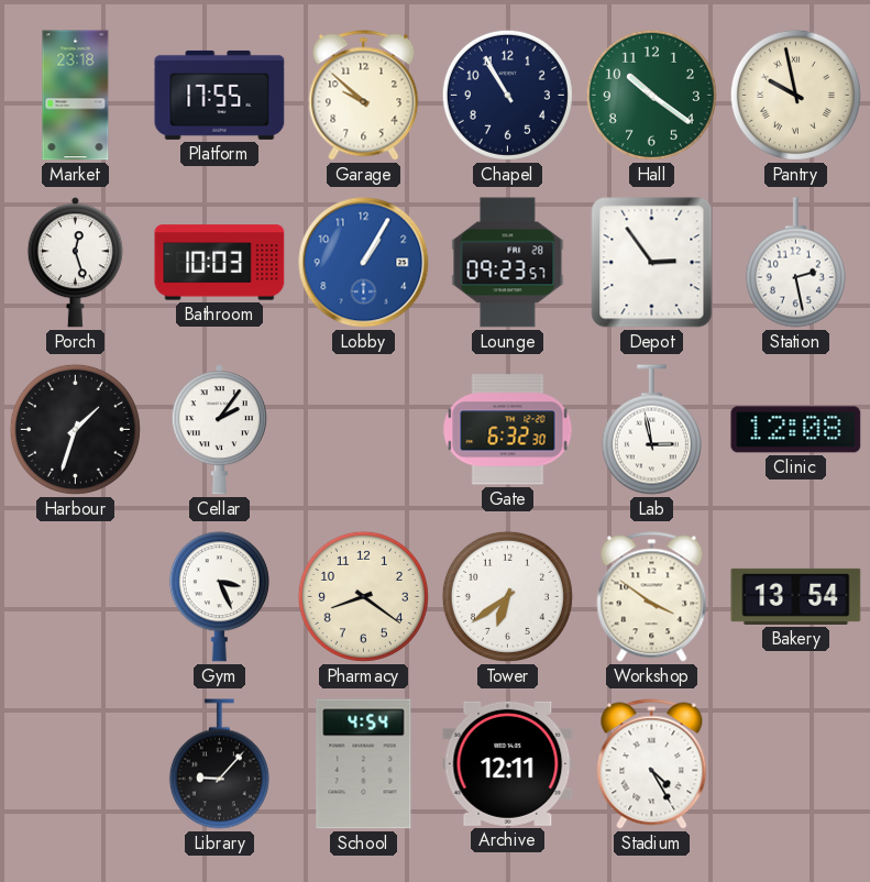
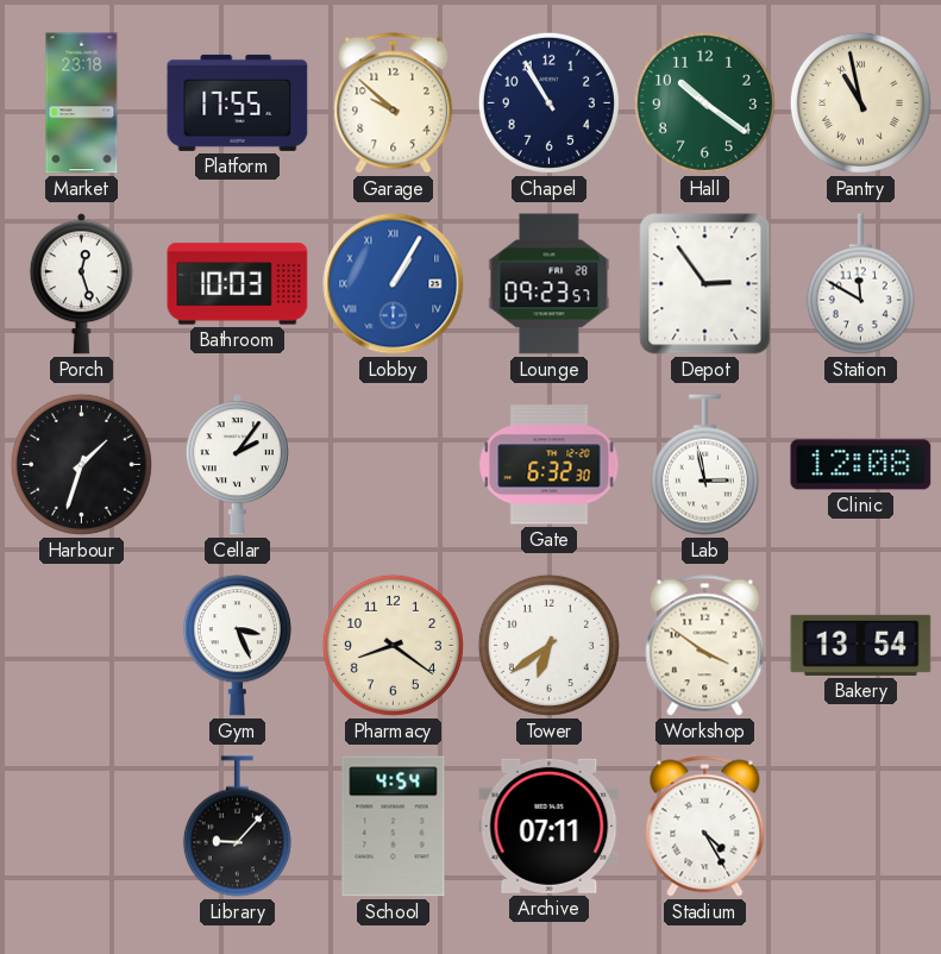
Pantry: 9:58 -> 10:58 (860, 102)
Lobby numerals: Arabic -> Roman (394, 284)
Station: 2:28 -> 11:50 (860, 284)
Archive: 12:11 -> 07:11 (550, 826)
